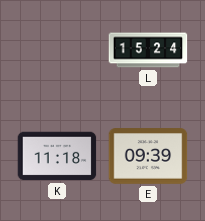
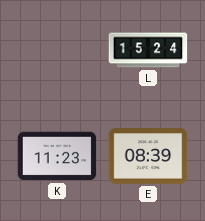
K: 11:18 -> 11:23 (57, 156)
E: 09:39 -> 08:39 (148, 156)
